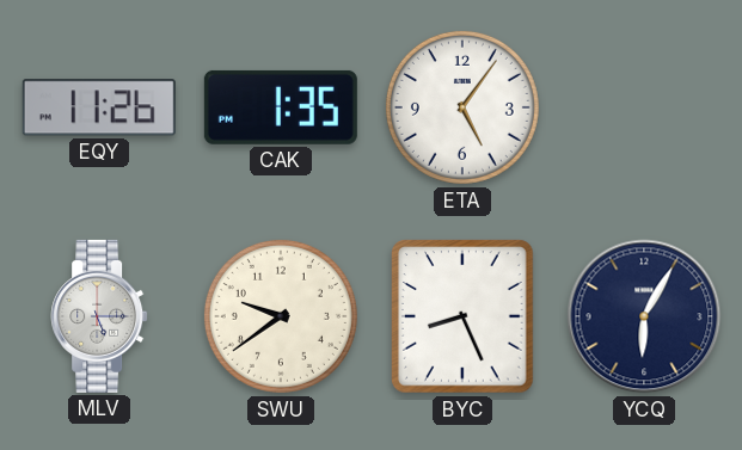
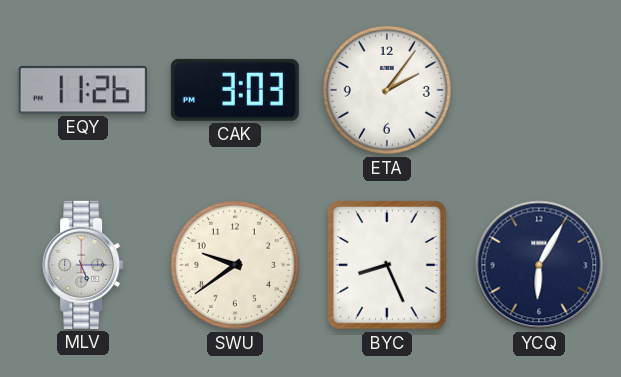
CAK: 1:35 -> 3:03 (235, 90)
ETA: 5:06 -> 2:06 (387, 90)
